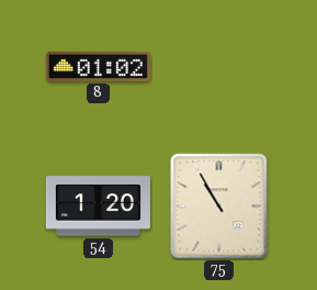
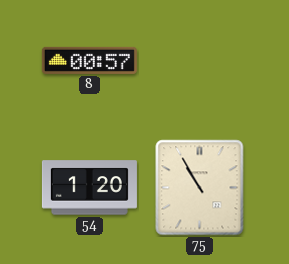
8: 01:02 -> 00:57 (89, 60)
